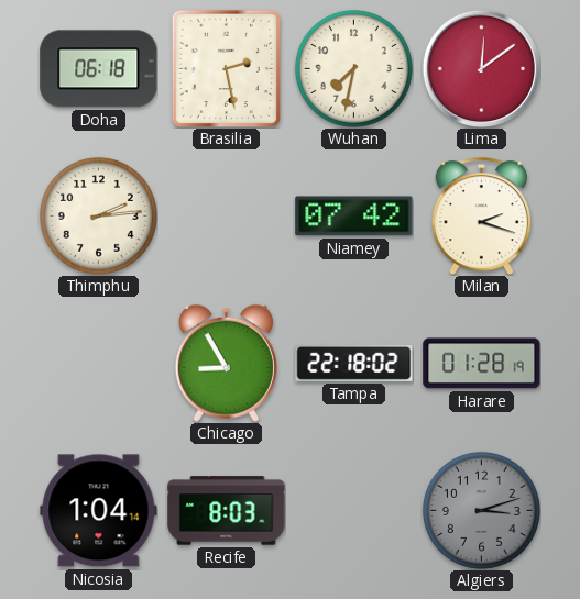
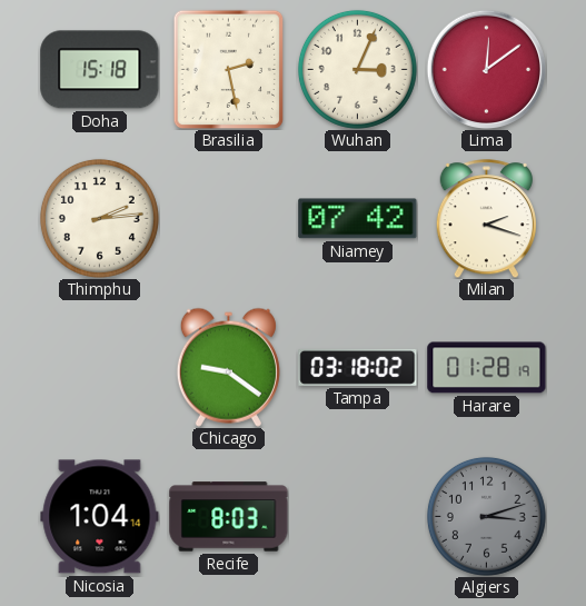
Doha: 06:18 -> 15:18 (100, 70)
Wuhan: 7:32 -> 3:04 (357, 69)
Chicago: 8:55 -> 9:21 (228, 367)
Tampa: 22:18 -> 03:18 (358, 367)
